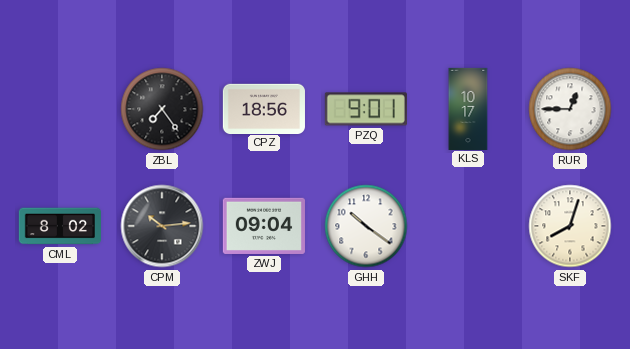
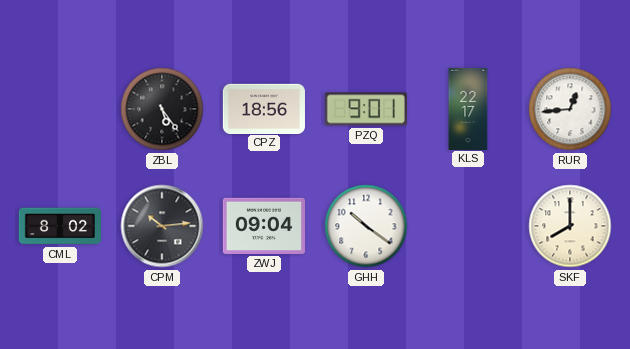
ZBL: 7:24 -> 5:24 (162, 109)
KLS: 10:17 -> 22:17 (468, 108)
RUR: 12:45 -> 12:44 (570, 109)
SKF: 8:03 -> 8:00 (570, 226)
